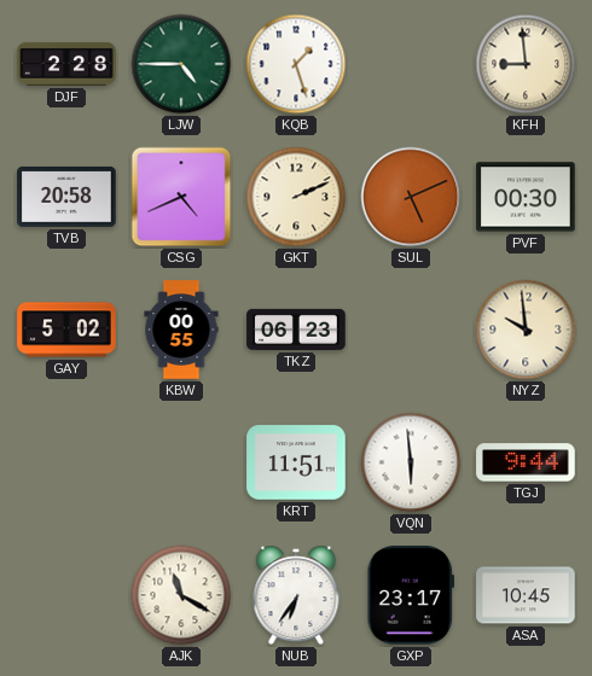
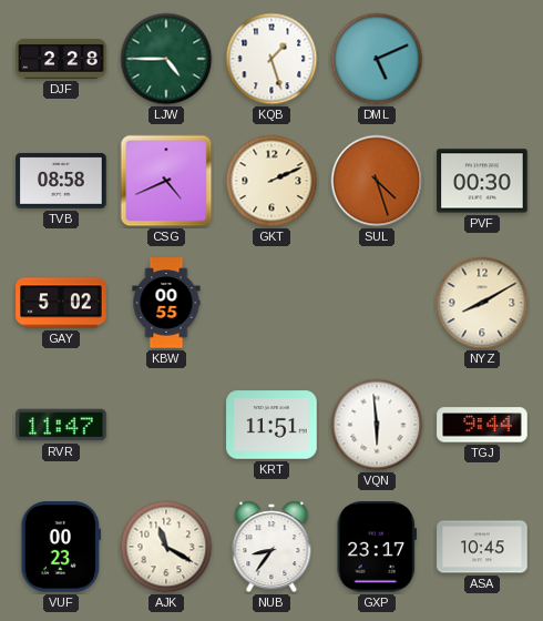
DML: none -> 5:11 (377, 59)
KFH: 8:59 -> none (526, 64)
TVB: 20:58 -> 08:58 (61, 181)
SUL: 5:11 -> 4:27 (377, 181)
TKZ: 06:23 -> none (296, 330)
NYZ: 9:59 -> 8:10 (482, 303)
RVR: none -> 11:47 (61, 425)
VUF: none -> 00:23 (60, 547)
NUB: 6:36 -> 8:36 (271, 547)
